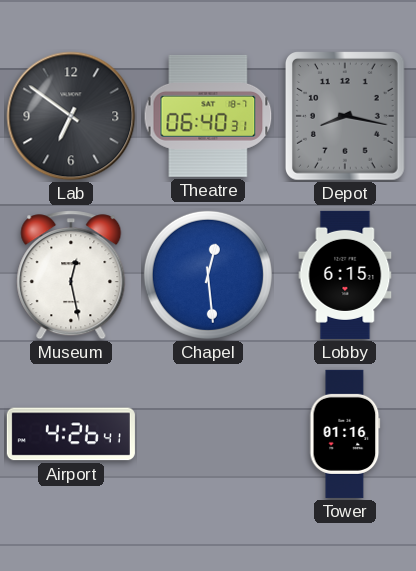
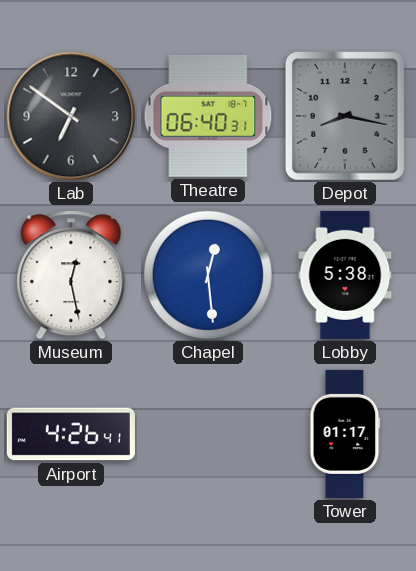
Lobby: 6:15 -> 5:38 (345, 275)
Tower: 01:16 -> 01:17 (345, 434)
